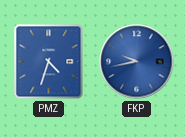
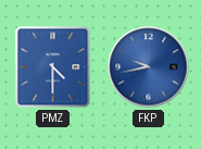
PMZ: 4:33 -> 4:30 (53, 67)
